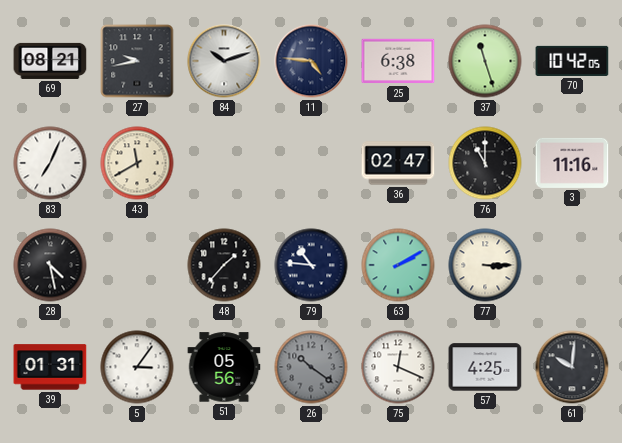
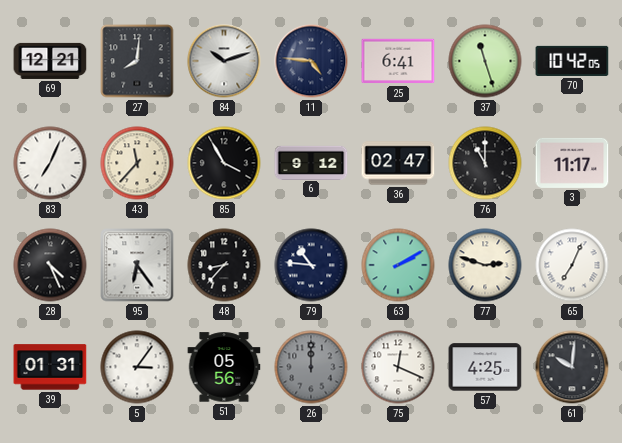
69: 08:21 -> 12:21 (50, 61)
27: 9:43 -> 8:01 (137, 61)
25: 6:38 -> 6:41 (398, 61)
43: 11:40 -> 11:37 (137, 163)
85: none -> 3:55 (224, 163)
6: none -> 9:12 (311, 162)
3: 11:16 -> 11:17 (572, 163)
28: 4:28 -> 4:26 (50, 265)
95: none -> 6:24 (137, 265)
48: 1:37 -> 8:37 (224, 265)
77: 3:15 -> 2:48 (485, 265)
65: none -> 7:04 (572, 265)
26: 10:21 -> 12:00 (311, 367)
